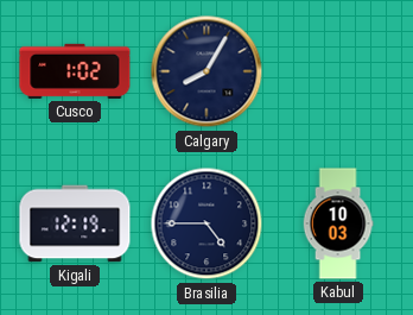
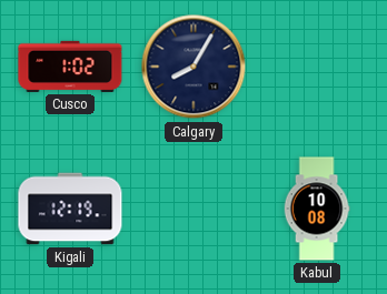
Brasilia: 4:45 -> none (206, 223)
Kabul: 10:03 -> 10:08 (317, 209)
